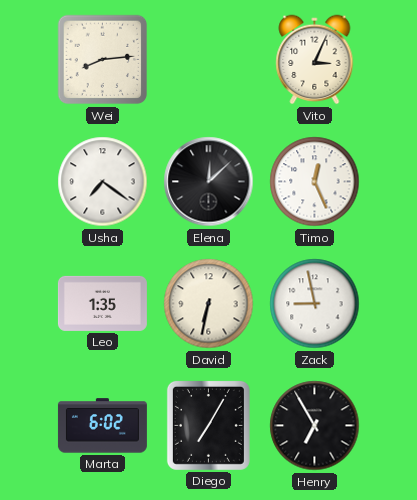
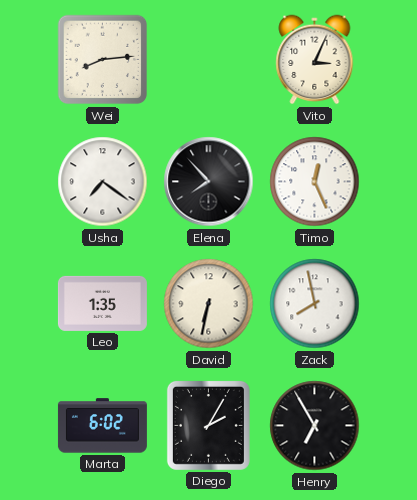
Elena: 12:08 -> 7:53 (209, 182)
Zack: 8:58 -> 7:58 (315, 304)
Diego: 7:05 -> 2:05 (208, 425)
